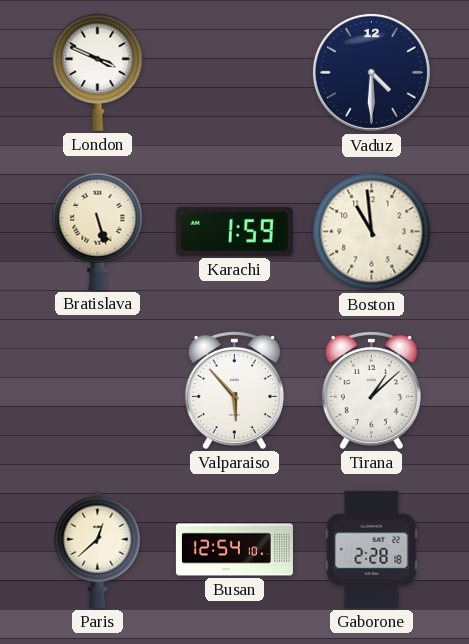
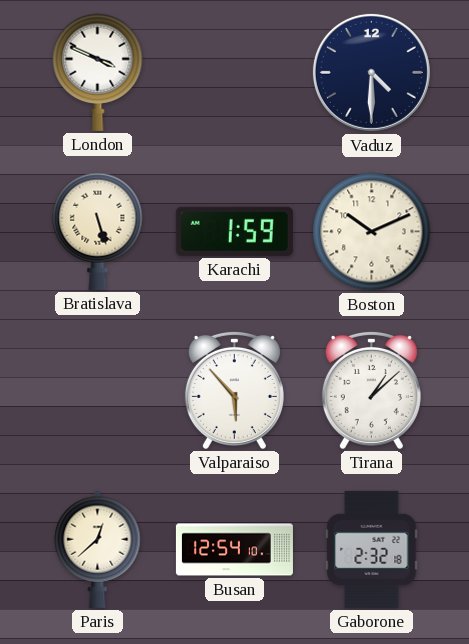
Boston: 10:59 -> 10:11 (372, 232)
Gaborone: 2:28 -> 2:32 (372, 549)
